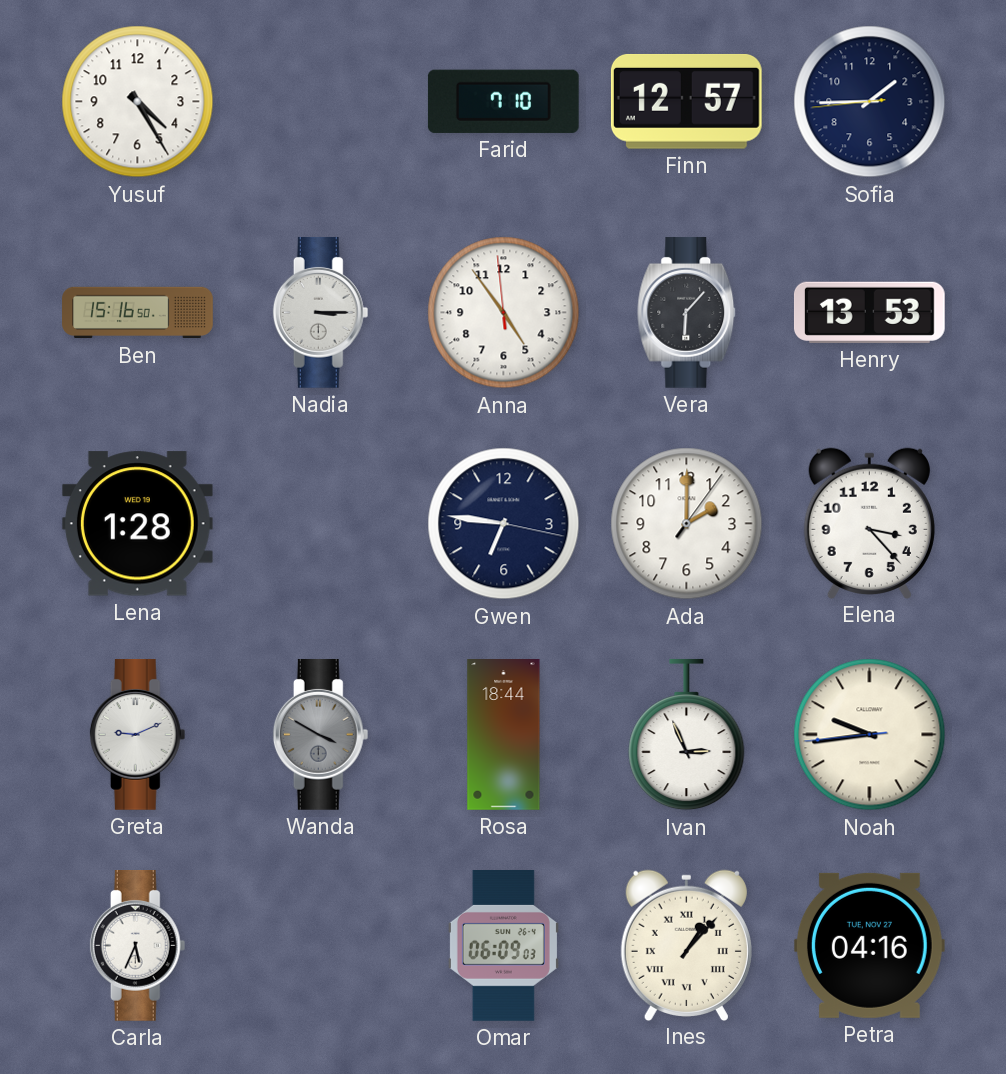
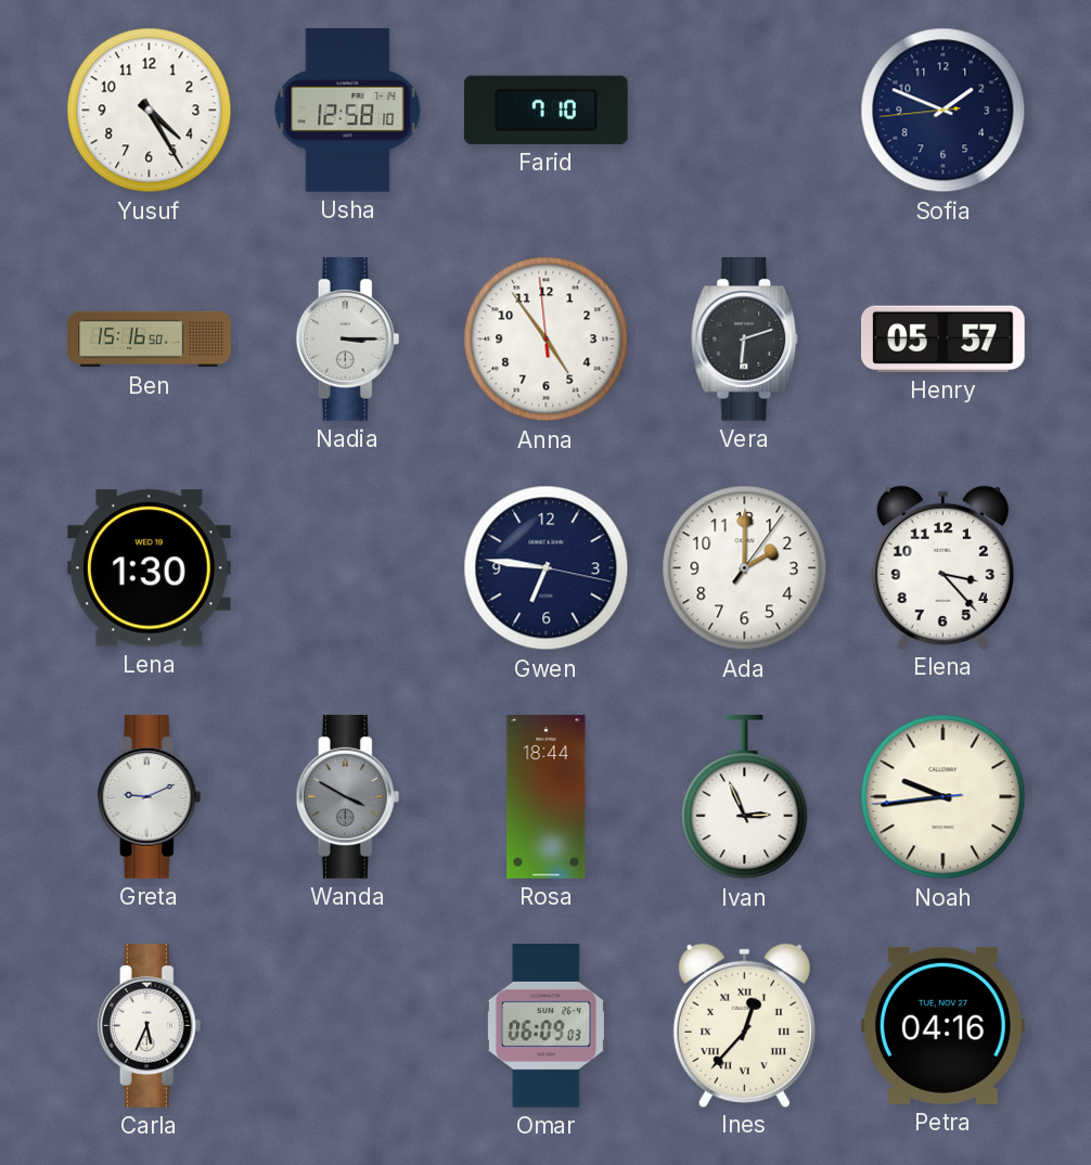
Usha: none -> 12:58 (348, 111)
Finn: 12:57 -> none (686, 101)
Sofia: 1:44 -> 1:48 (944, 111)
Vera: 6:07 -> 6:12 (745, 340)
Henry: 13:53 -> 05:57 (942, 338)
Lena: 1:28 -> 1:30 (149, 568)
Ines: 1:07 -> 12:37 (744, 1025)
